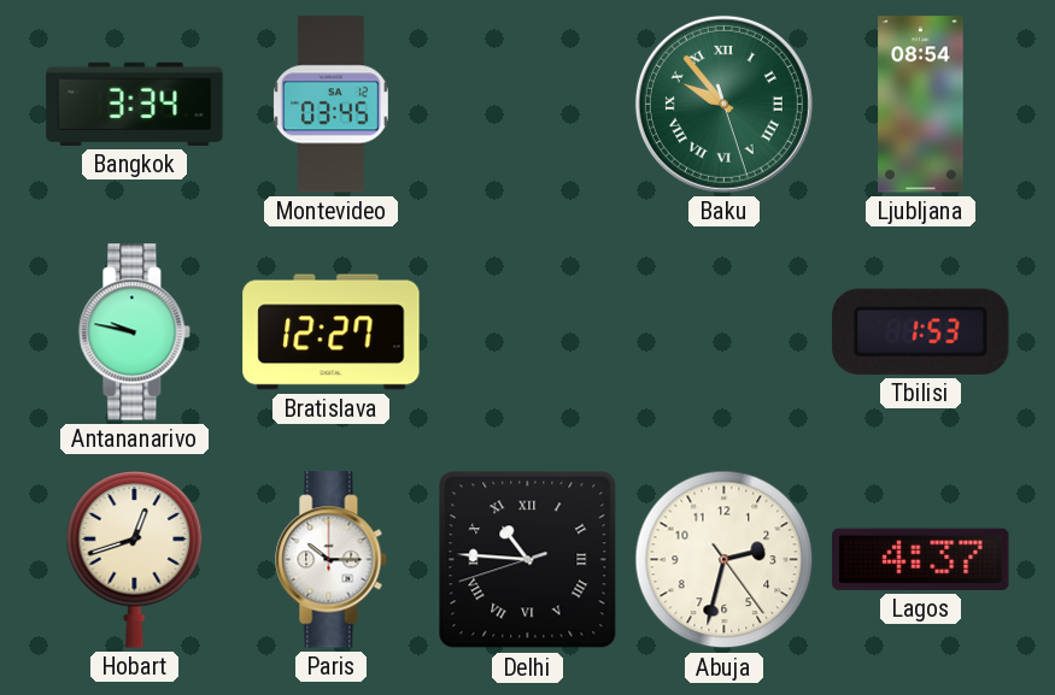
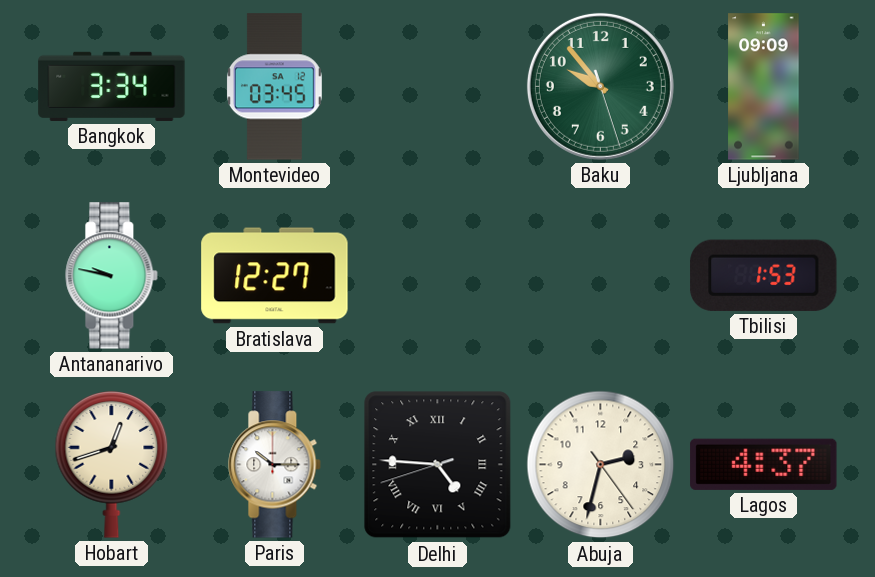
Baku numerals: Roman -> Arabic (600, 86)
Ljubljana: 08:54 -> 09:09 (764, 87)
Delhi: 10:45 -> 4:45 (438, 465)
